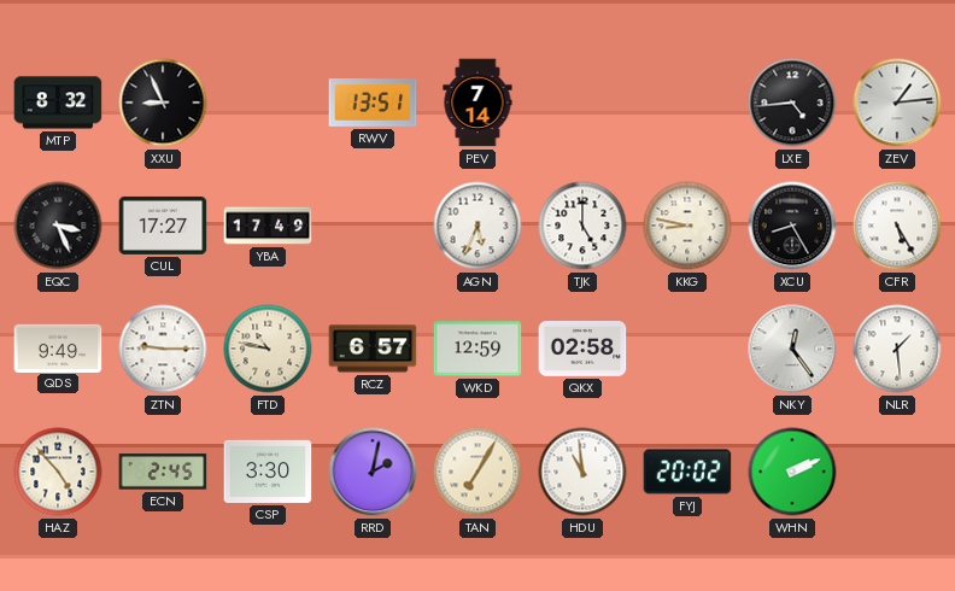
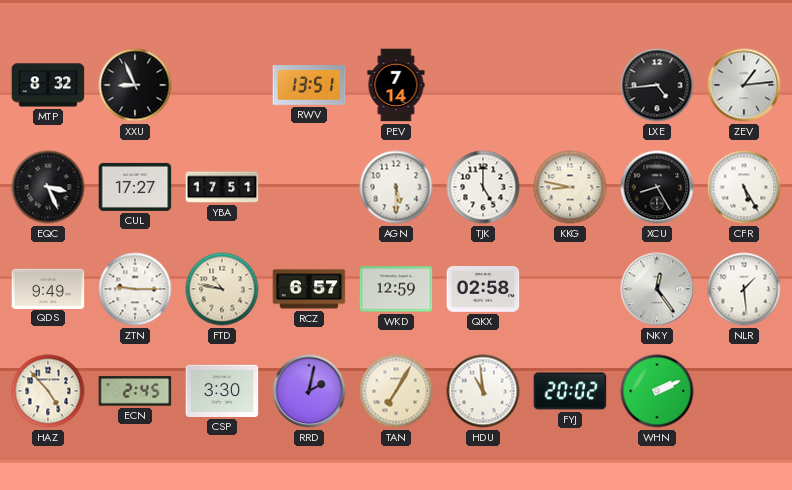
YBA: 17:49 -> 17:51 (222, 187)
AGN: 5:34 -> 5:30 (396, 187)
